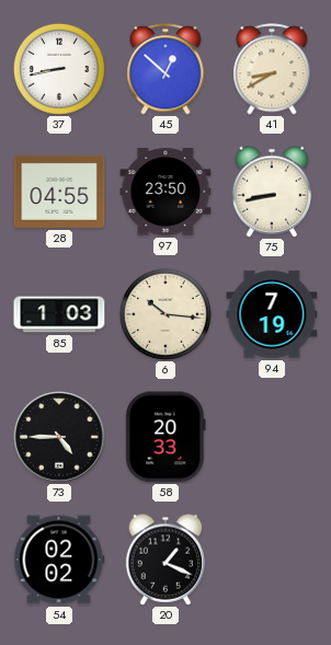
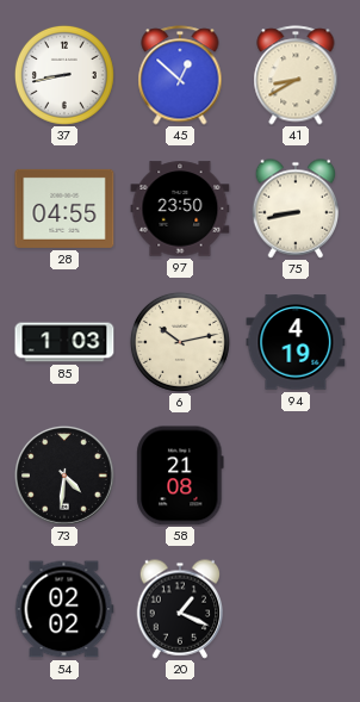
6: 10:16 -> 10:13 (180, 342)
94: 7:19 -> 4:19 (296, 342)
73: 4:45 -> 4:31 (66, 477)
58: 20:33 -> 21:08 (180, 476)
